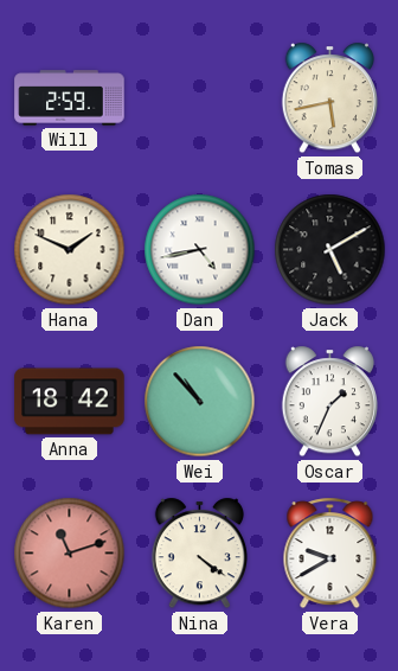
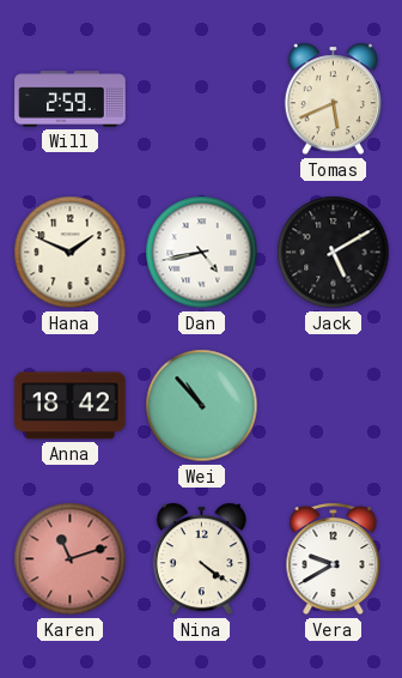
Tomas: 5:43 -> 5:41 (333, 99)
Oscar: 1:34 -> none (329, 402)
